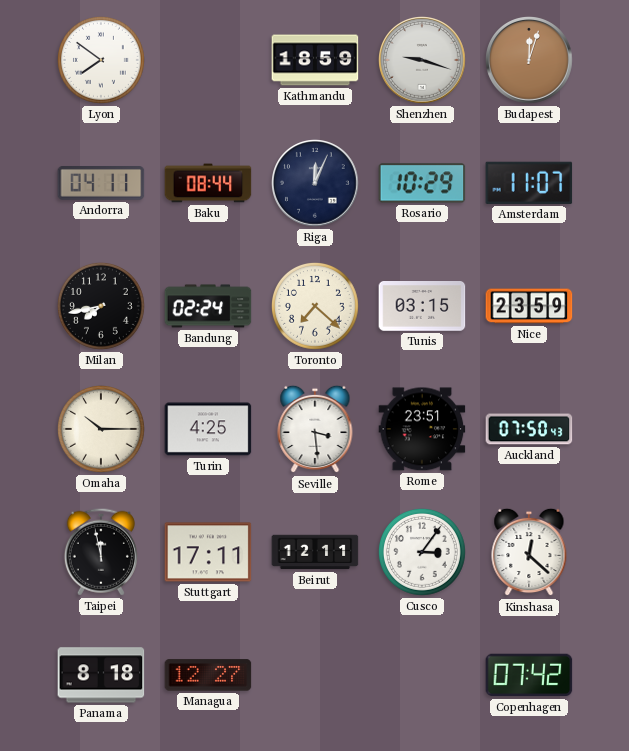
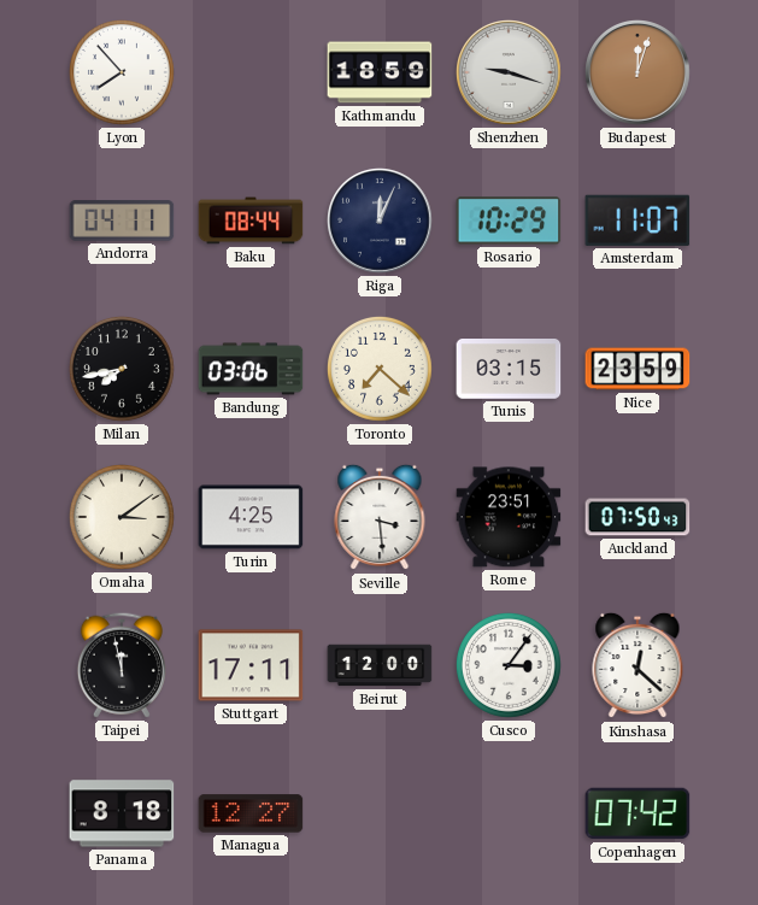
Lyon: 7:51 -> 7:53 (122, 72)
Bandung: 02:24 -> 03:06 (251, 369)
Omaha: 10:15 -> 3:09 (122, 517)
Beirut: 12:11 -> 12:00 (380, 665)
